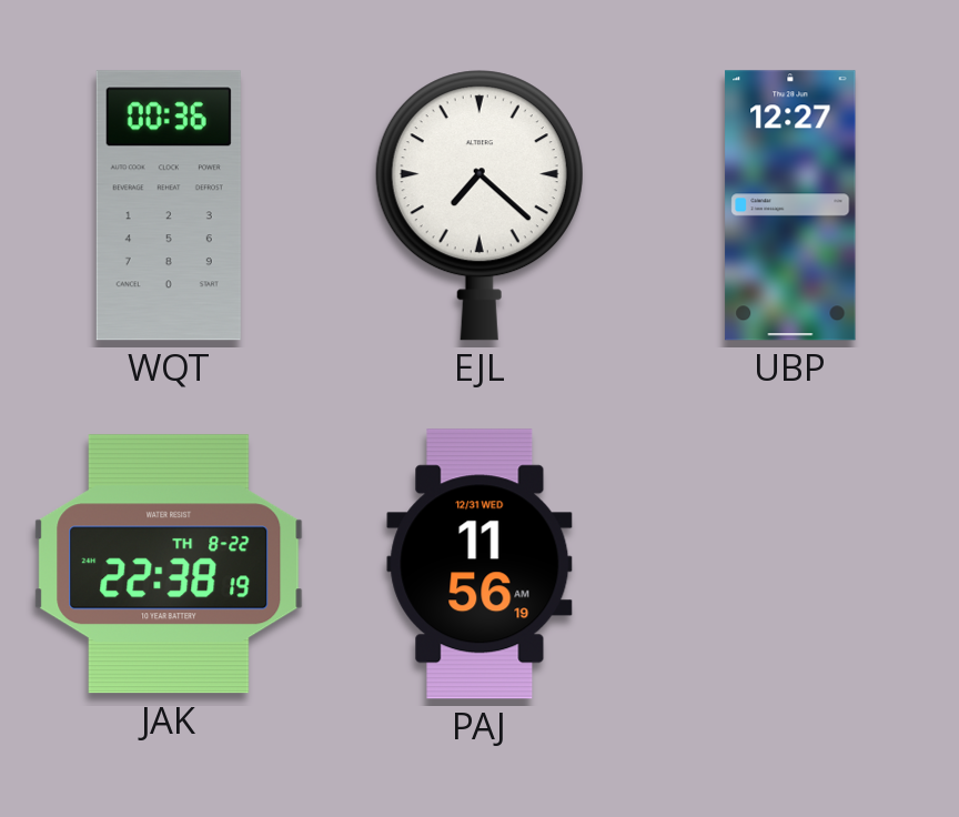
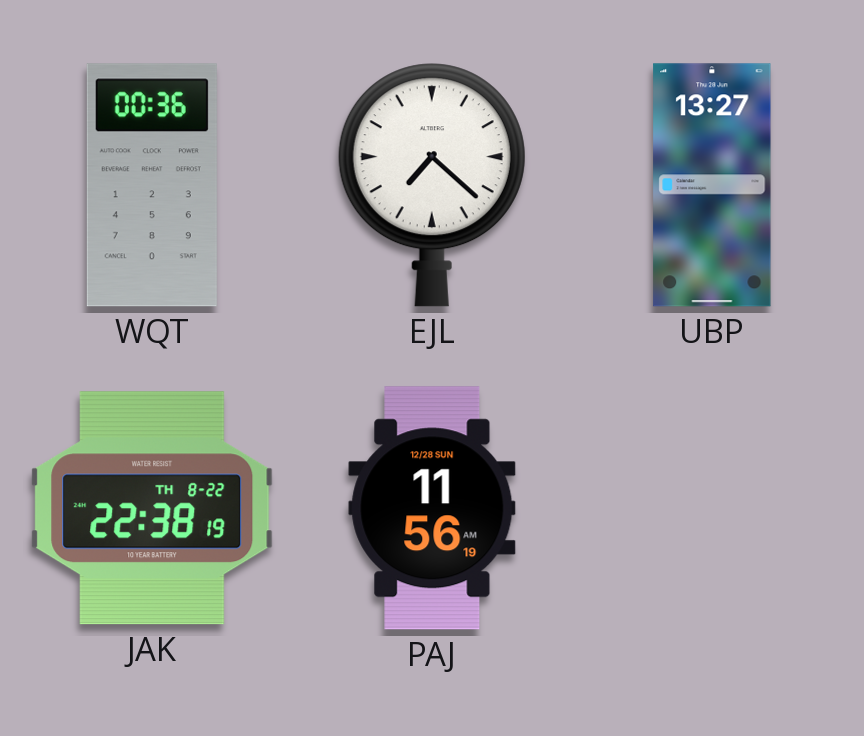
UBP: 12:27 -> 13:27 (712, 185)
PAJ date: 12/31 WED -> 12/28 SUN (432, 508)
